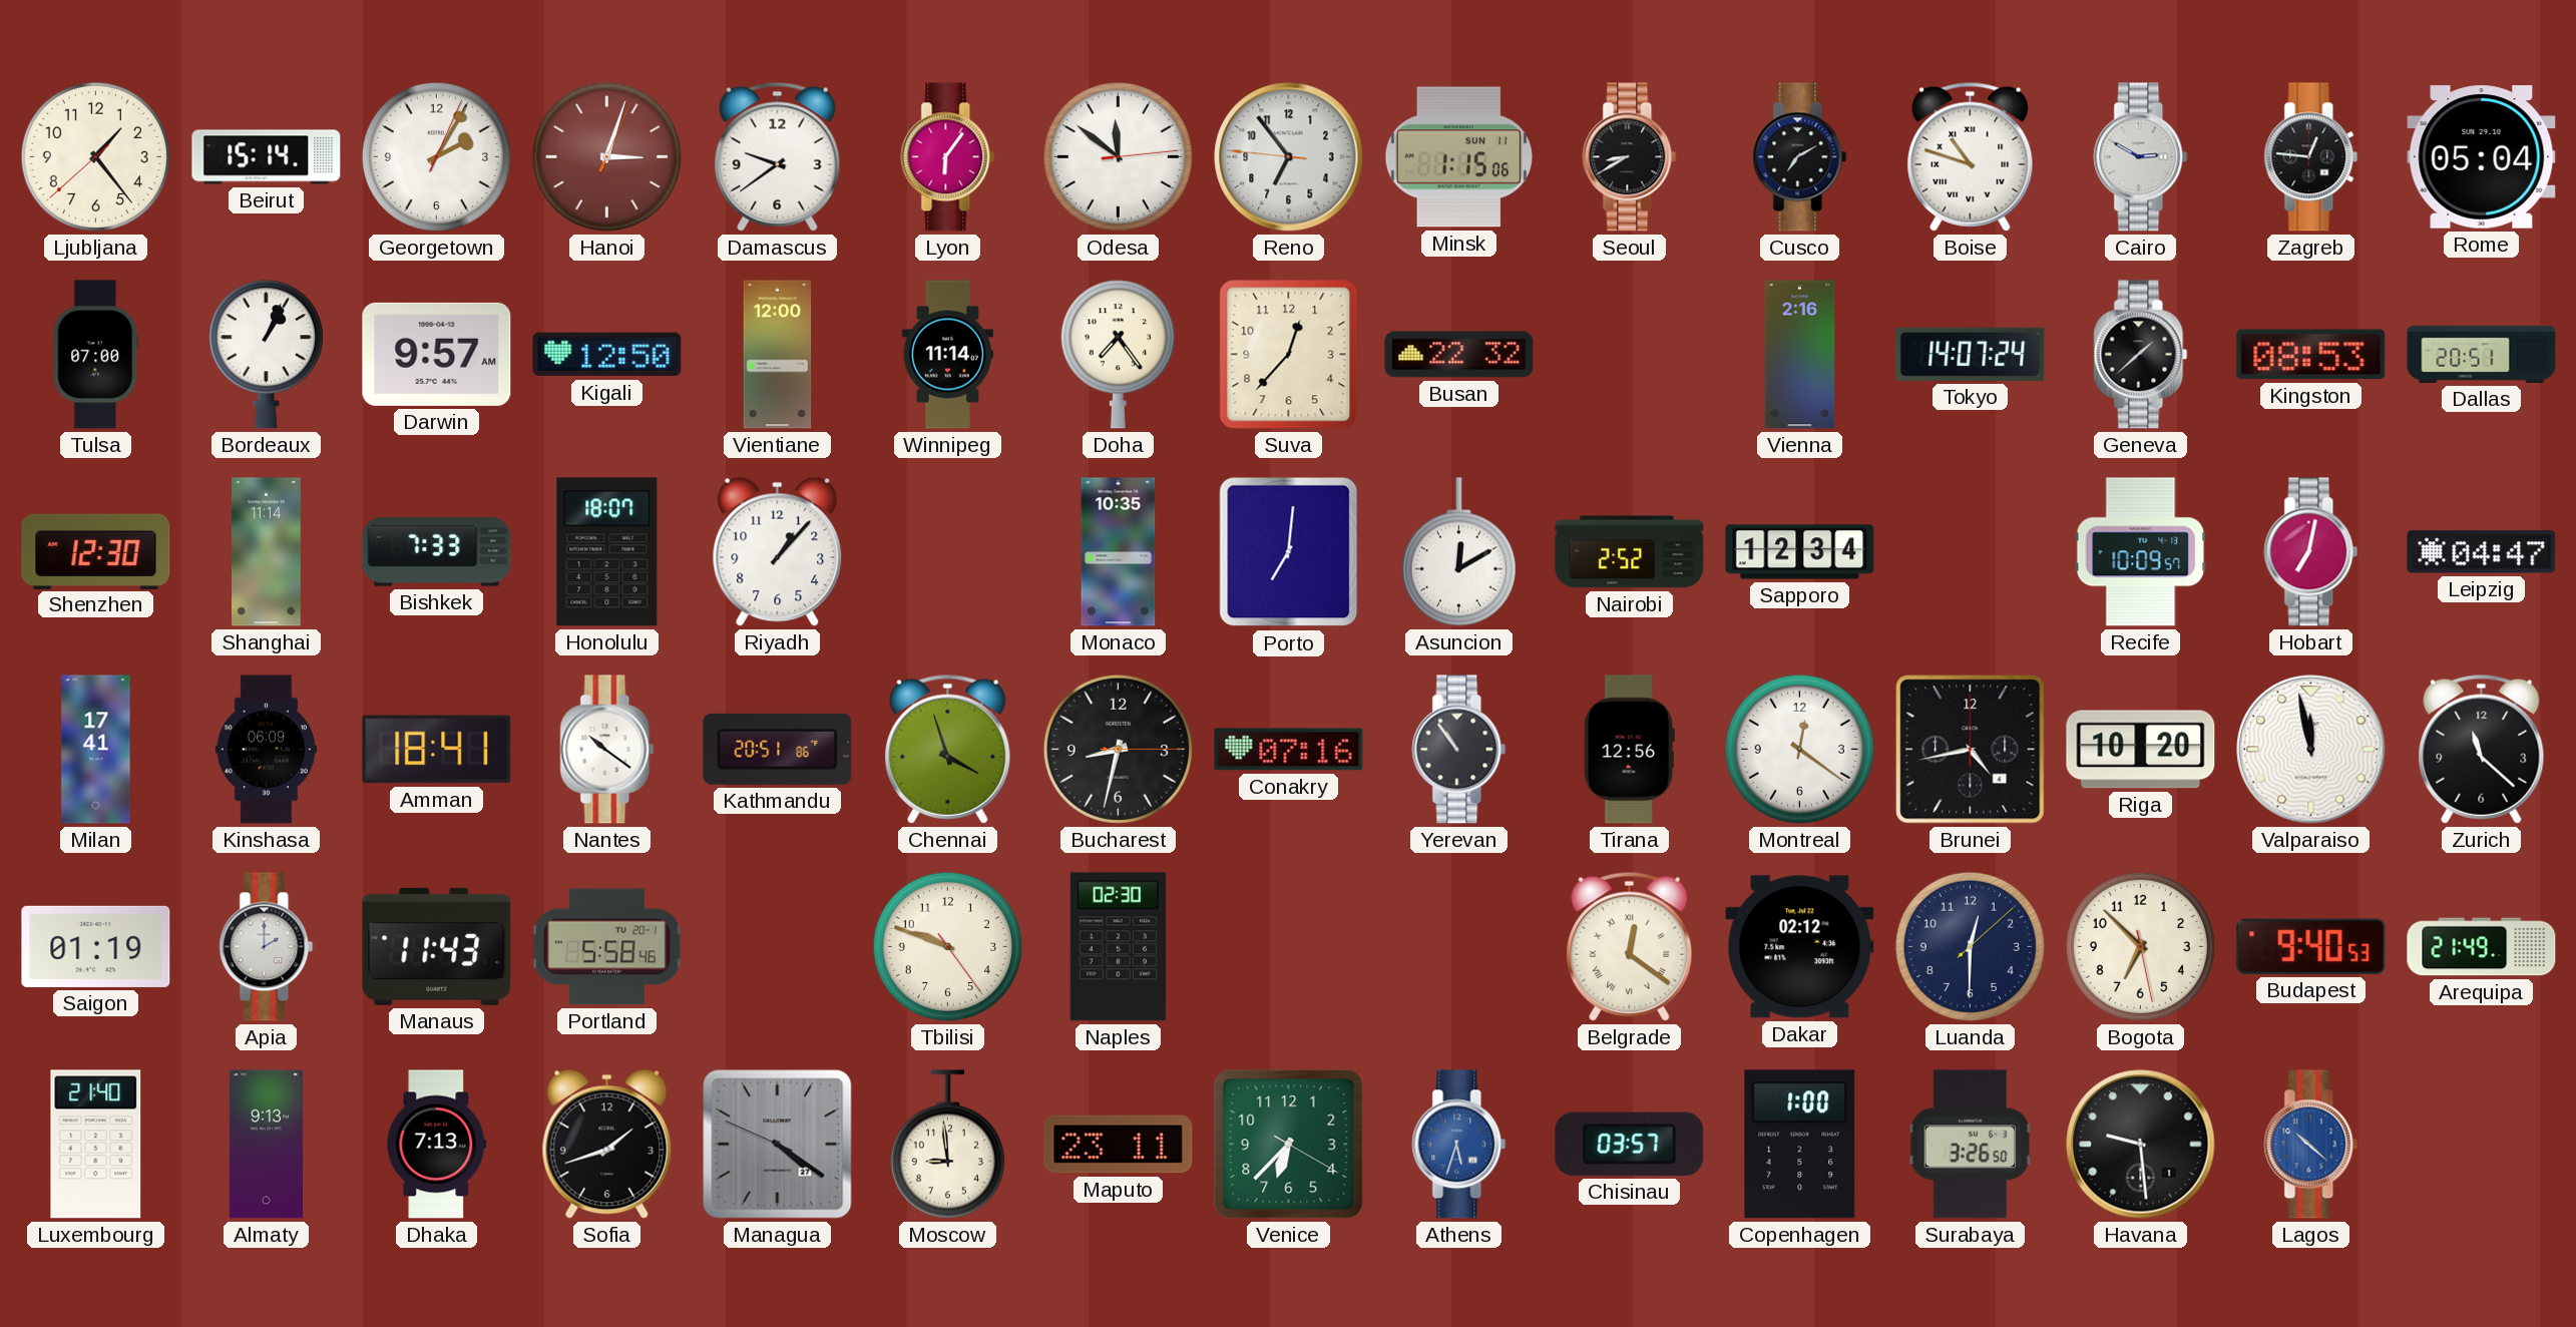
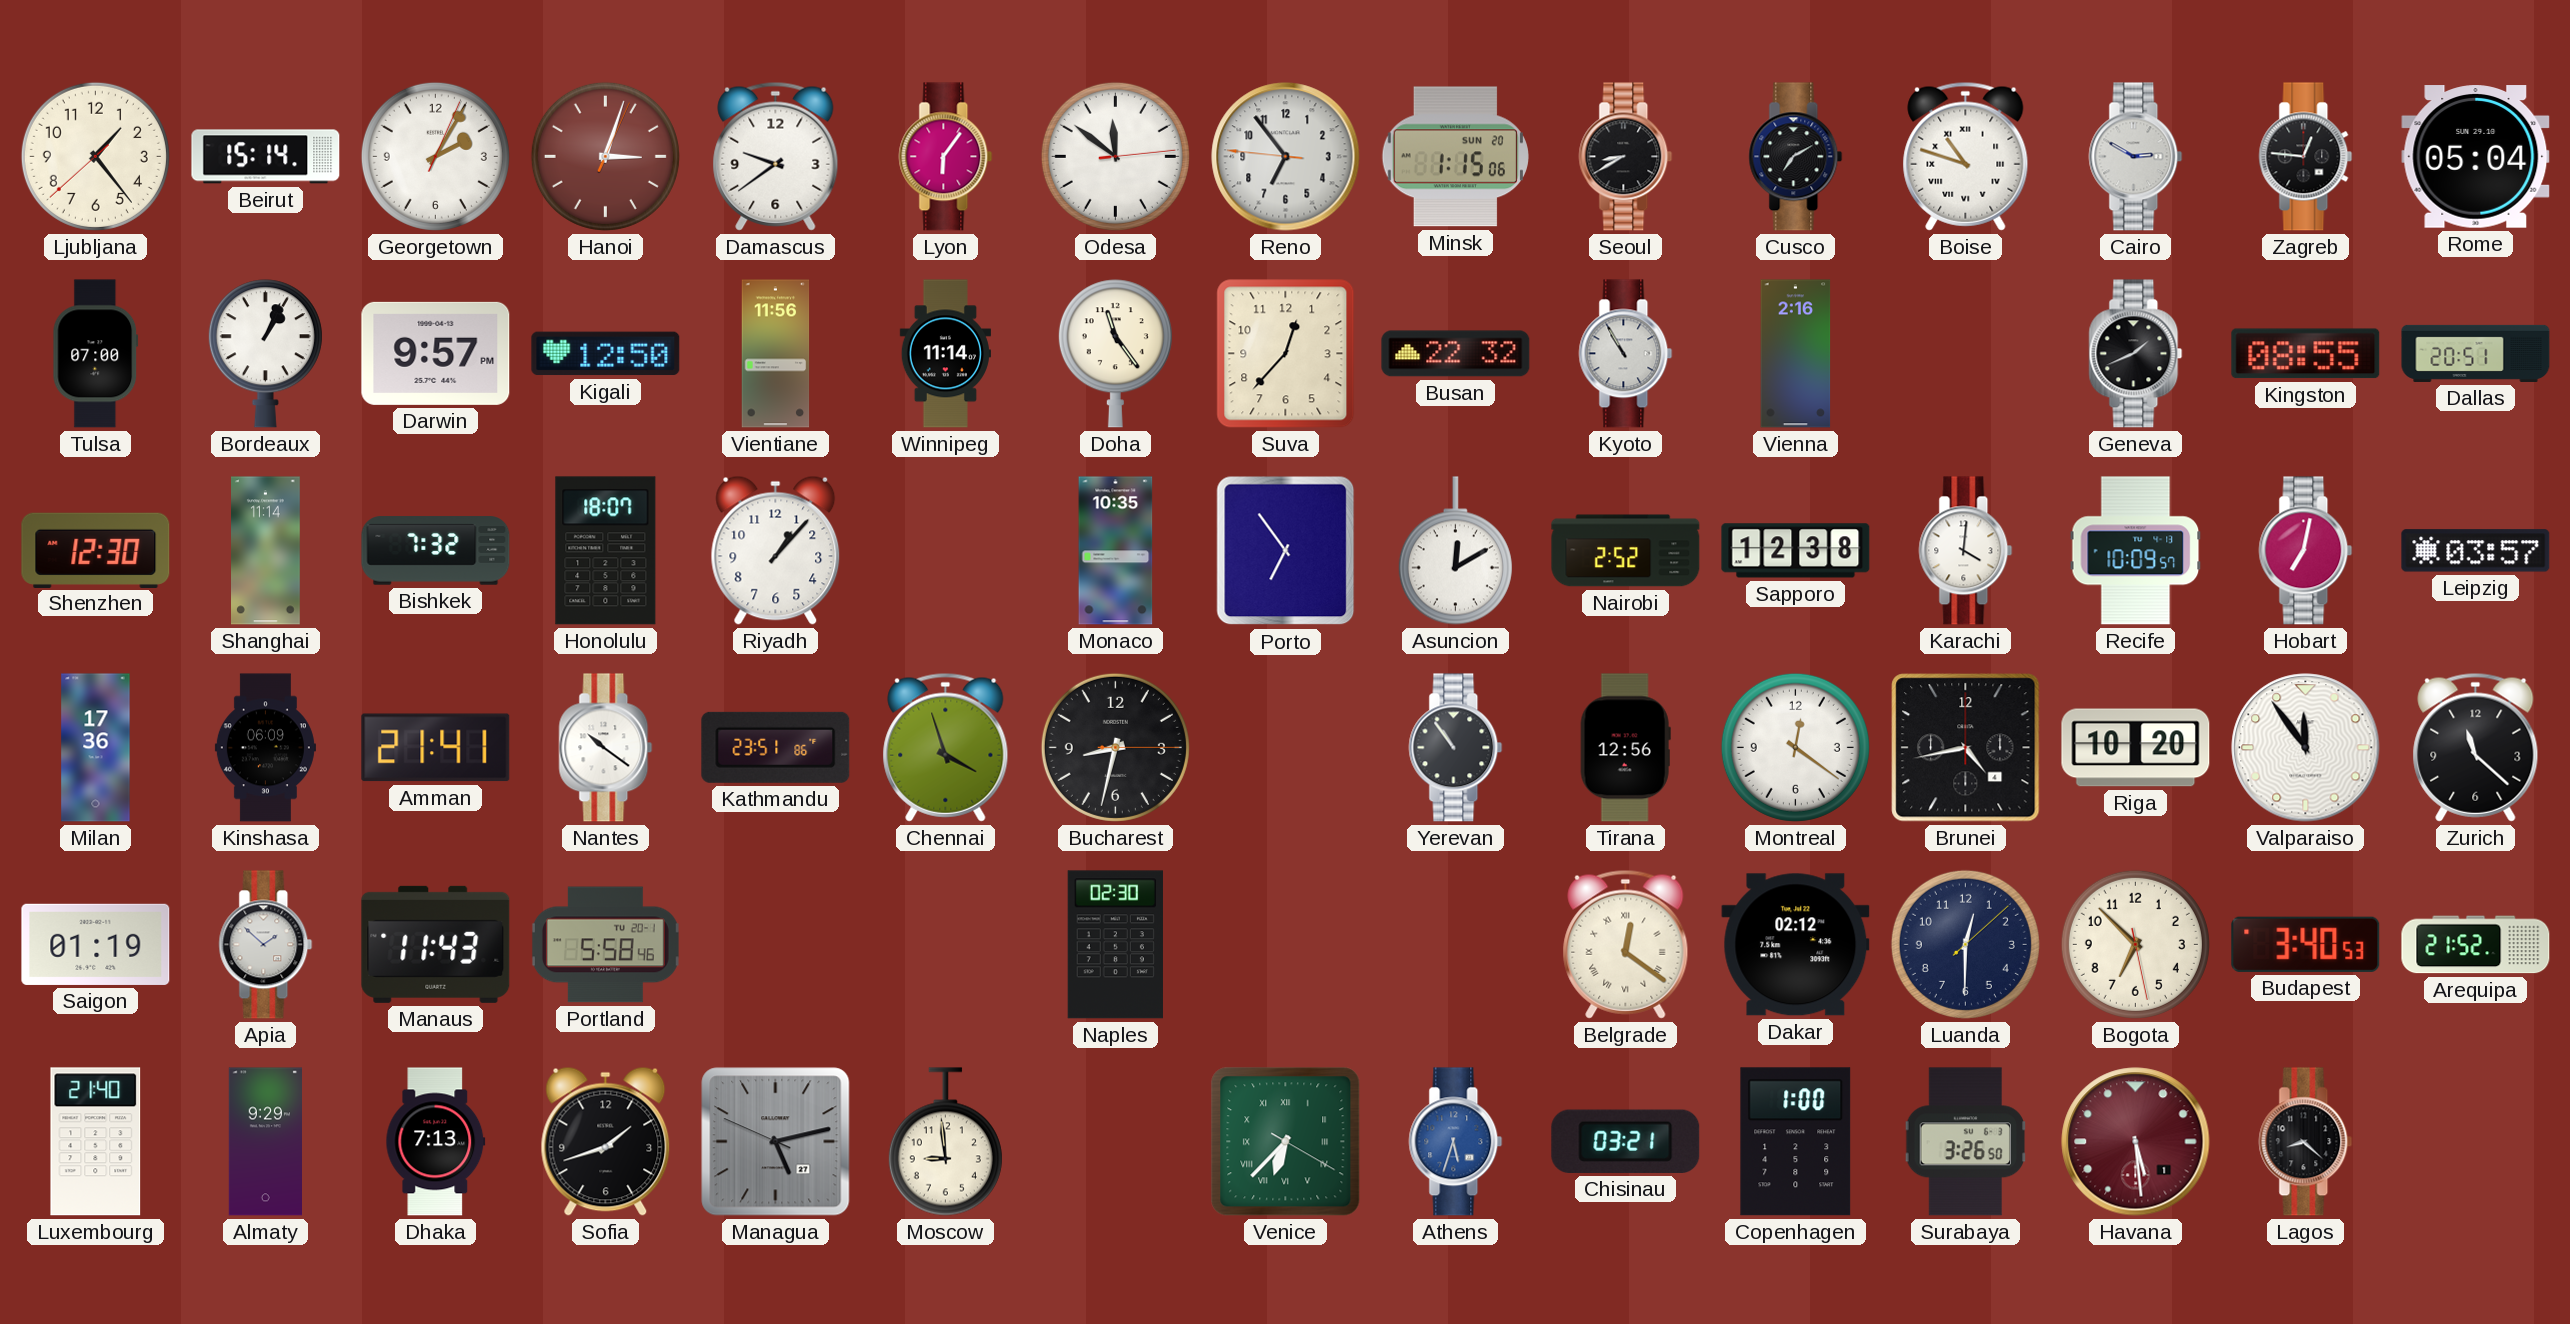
Minsk date: SUN 11 -> SUN 20 (1455, 157)
Darwin: 9:57 AM -> 9:57 PM (436, 353)
Vientiane: 12:00 -> 11:56 (776, 354)
Doha: 7:24 -> 11:24 (1115, 354)
Kyoto: none -> 10:55 (1626, 354)
Tokyo: 14:07 -> none (1971, 354)
Geneva: 1:38 -> 1:41 (2136, 354)
Kingston: 08:53 -> 08:55 (2306, 354)
Bishkek: 7:33 -> 7:32 (436, 551)
Porto: 7:01 -> 6:54 (1286, 551)
Sapporo: 12:34 -> 12:38 (1796, 551)
Karachi: none -> 4:01 (1966, 551)
Leipzig: 04:47 -> 03:57 (2476, 551)
Milan: 17:41 -> 17:36 (96, 748)
Amman: 18:41 -> 21:41 (436, 748)
Kathmandu: 20:51 -> 23:51 (776, 747)
Conakry: 07:16 -> none (1289, 750)
Valparaiso: 11:58 -> 11:54 (2306, 748)
Apia: 2:00 -> 1:52 (266, 945)
Tbilisi: 9:48 -> none (947, 946)
Budapest: 9:40 -> 3:40 (2306, 944)
Arequipa: 21:49 -> 21:52 (2476, 945)
Almaty: 9:13 -> 9:29 (265, 1142)
Managua: 4:20 -> 5:12 (776, 1142)
Maputo: 23:11 -> none (1119, 1145)
Venice numerals: Arabic -> Roman (1286, 1142)
Chisinau: 03:57 -> 03:21 (1626, 1141)
Havana: 9:29 -> 5:29 (2136, 1142)
Havana dial: black -> burgundy (2136, 1142)
Lagos: 10:22 -> 8:22 (2306, 1142)
Lagos dial: blue -> black (2306, 1142)
